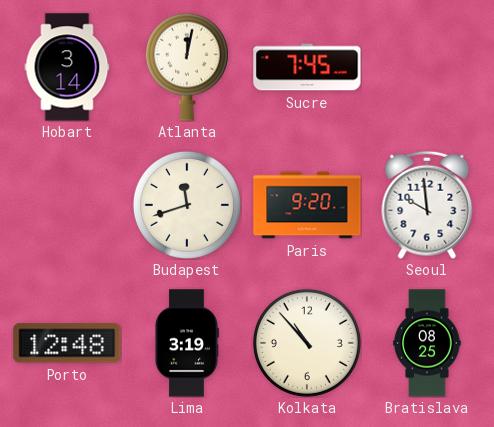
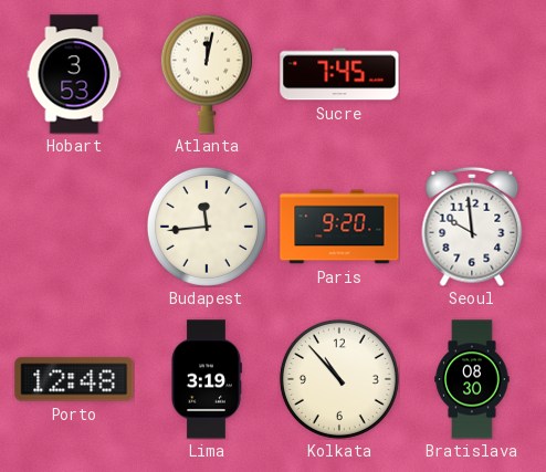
Hobart: 3:14 -> 3:53 (74, 74)
Budapest: 11:42 -> 11:44 (207, 227)
Bratislava: 08:25 -> 08:30 (472, 379)
